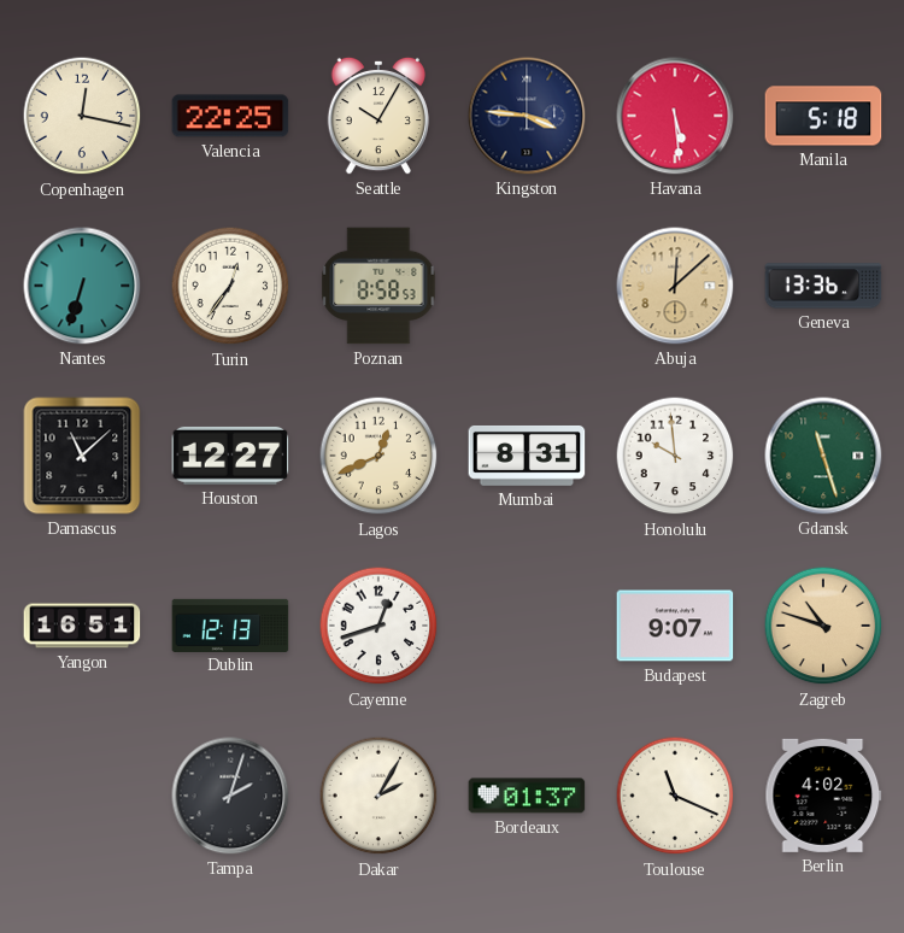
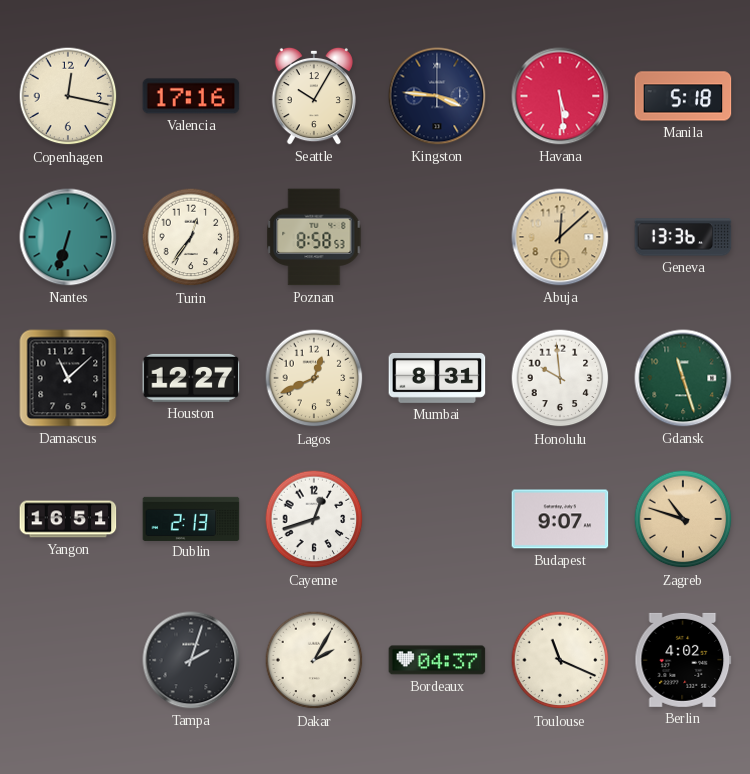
Valencia: 22:25 -> 17:16 (191, 96)
Dublin: 12:13 -> 2:13 (191, 518)
Bordeaux: 01:37 -> 04:37 (437, 660)
